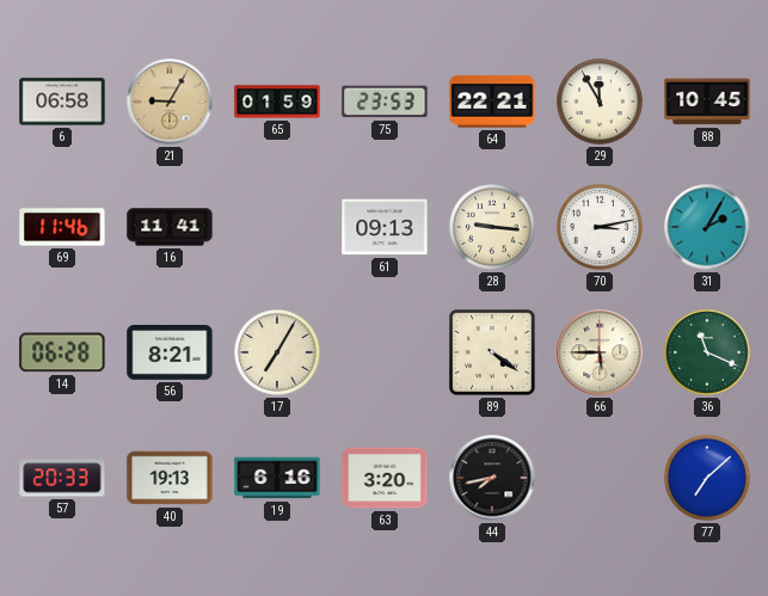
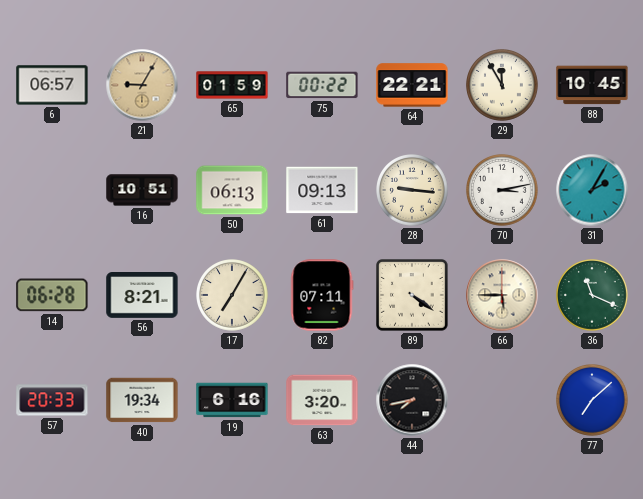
6: 06:58 -> 06:57 (52, 85)
75: 23:53 -> 00:22 (322, 85)
69: 11:46 -> none (62, 227)
16: 11:41 -> 10:51 (142, 190)
50: none -> 06:13 (232, 190)
82: none -> 07:11 (322, 295)
40: 19:13 -> 19:34 (142, 400)
